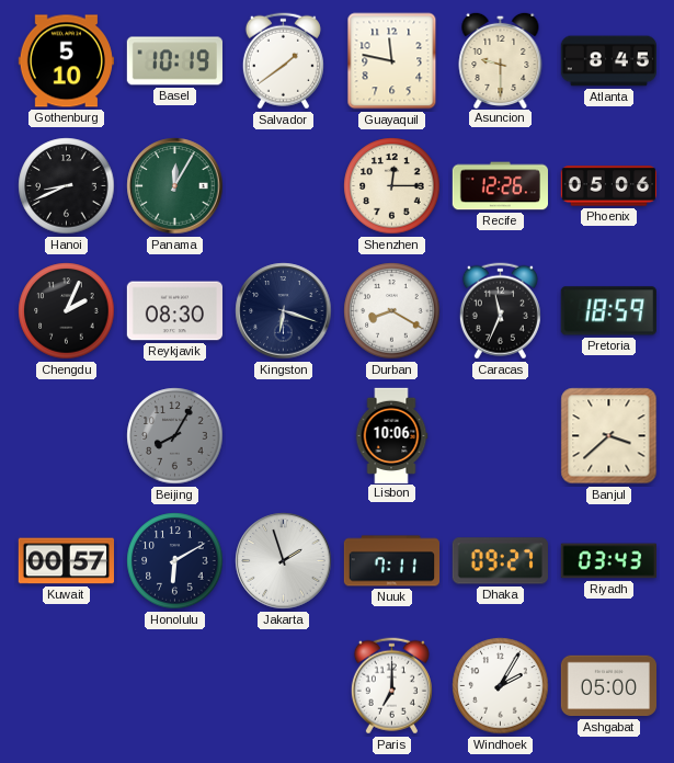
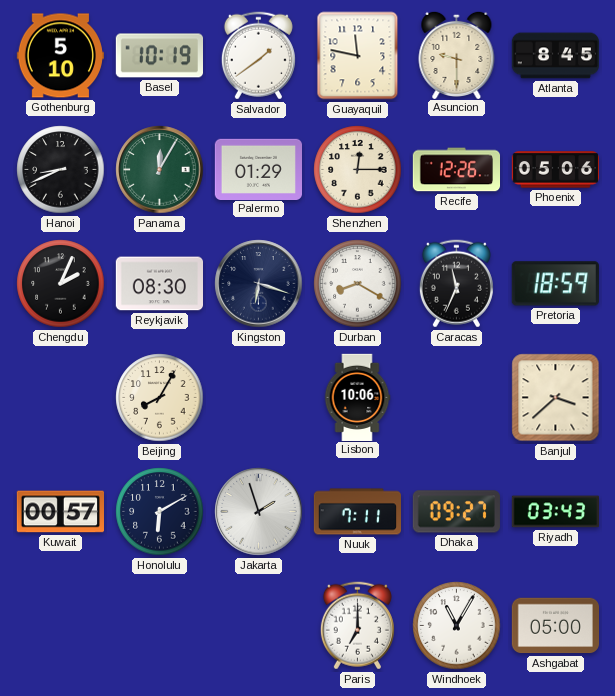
Palermo: none -> 01:29 (258, 169)
Beijing dial: grey -> cream (160, 398)
Windhoek: 2:05 -> 11:05 (457, 626)
